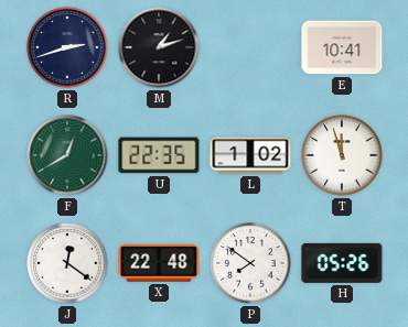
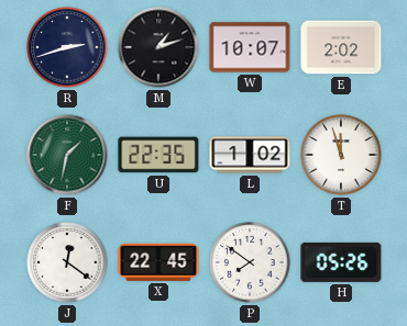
W: none -> 10:07 (250, 47)
E: 10:41 -> 2:02 (341, 47)
F: 12:40 -> 1:32 (67, 155)
X: 22:48 -> 22:45 (158, 262)
